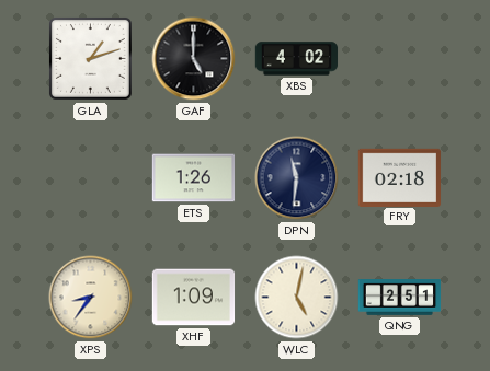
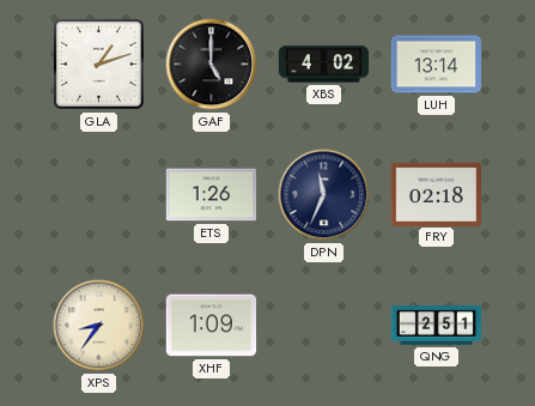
LUH: none -> 13:14 (437, 65)
DPN: 11:31 -> 11:34 (324, 195)
WLC: 5:02 -> none (297, 298)
